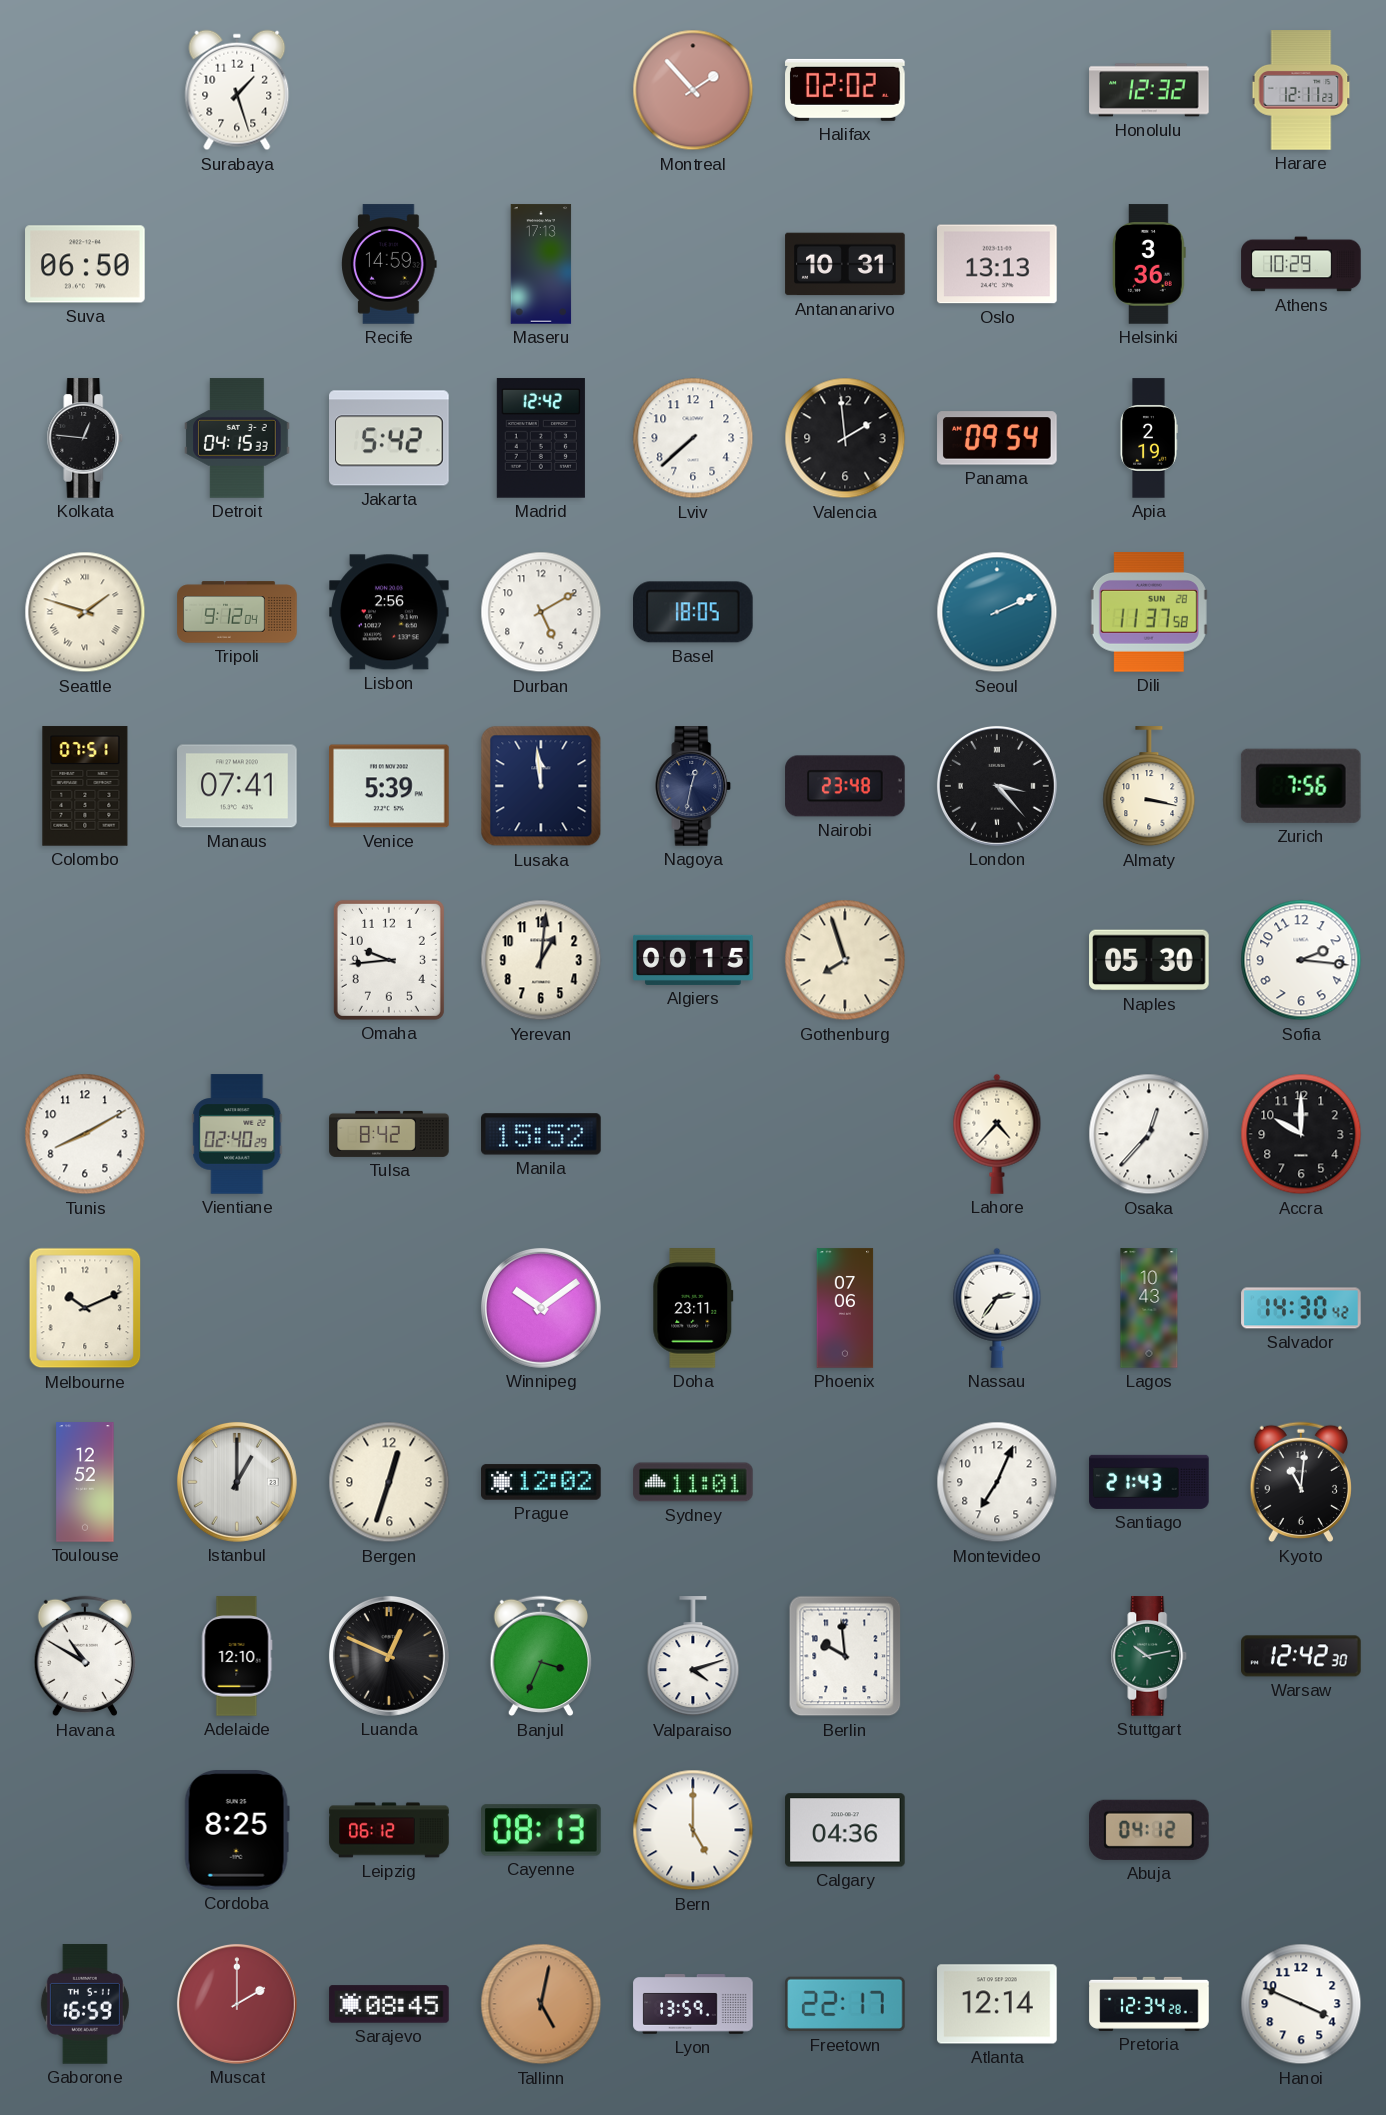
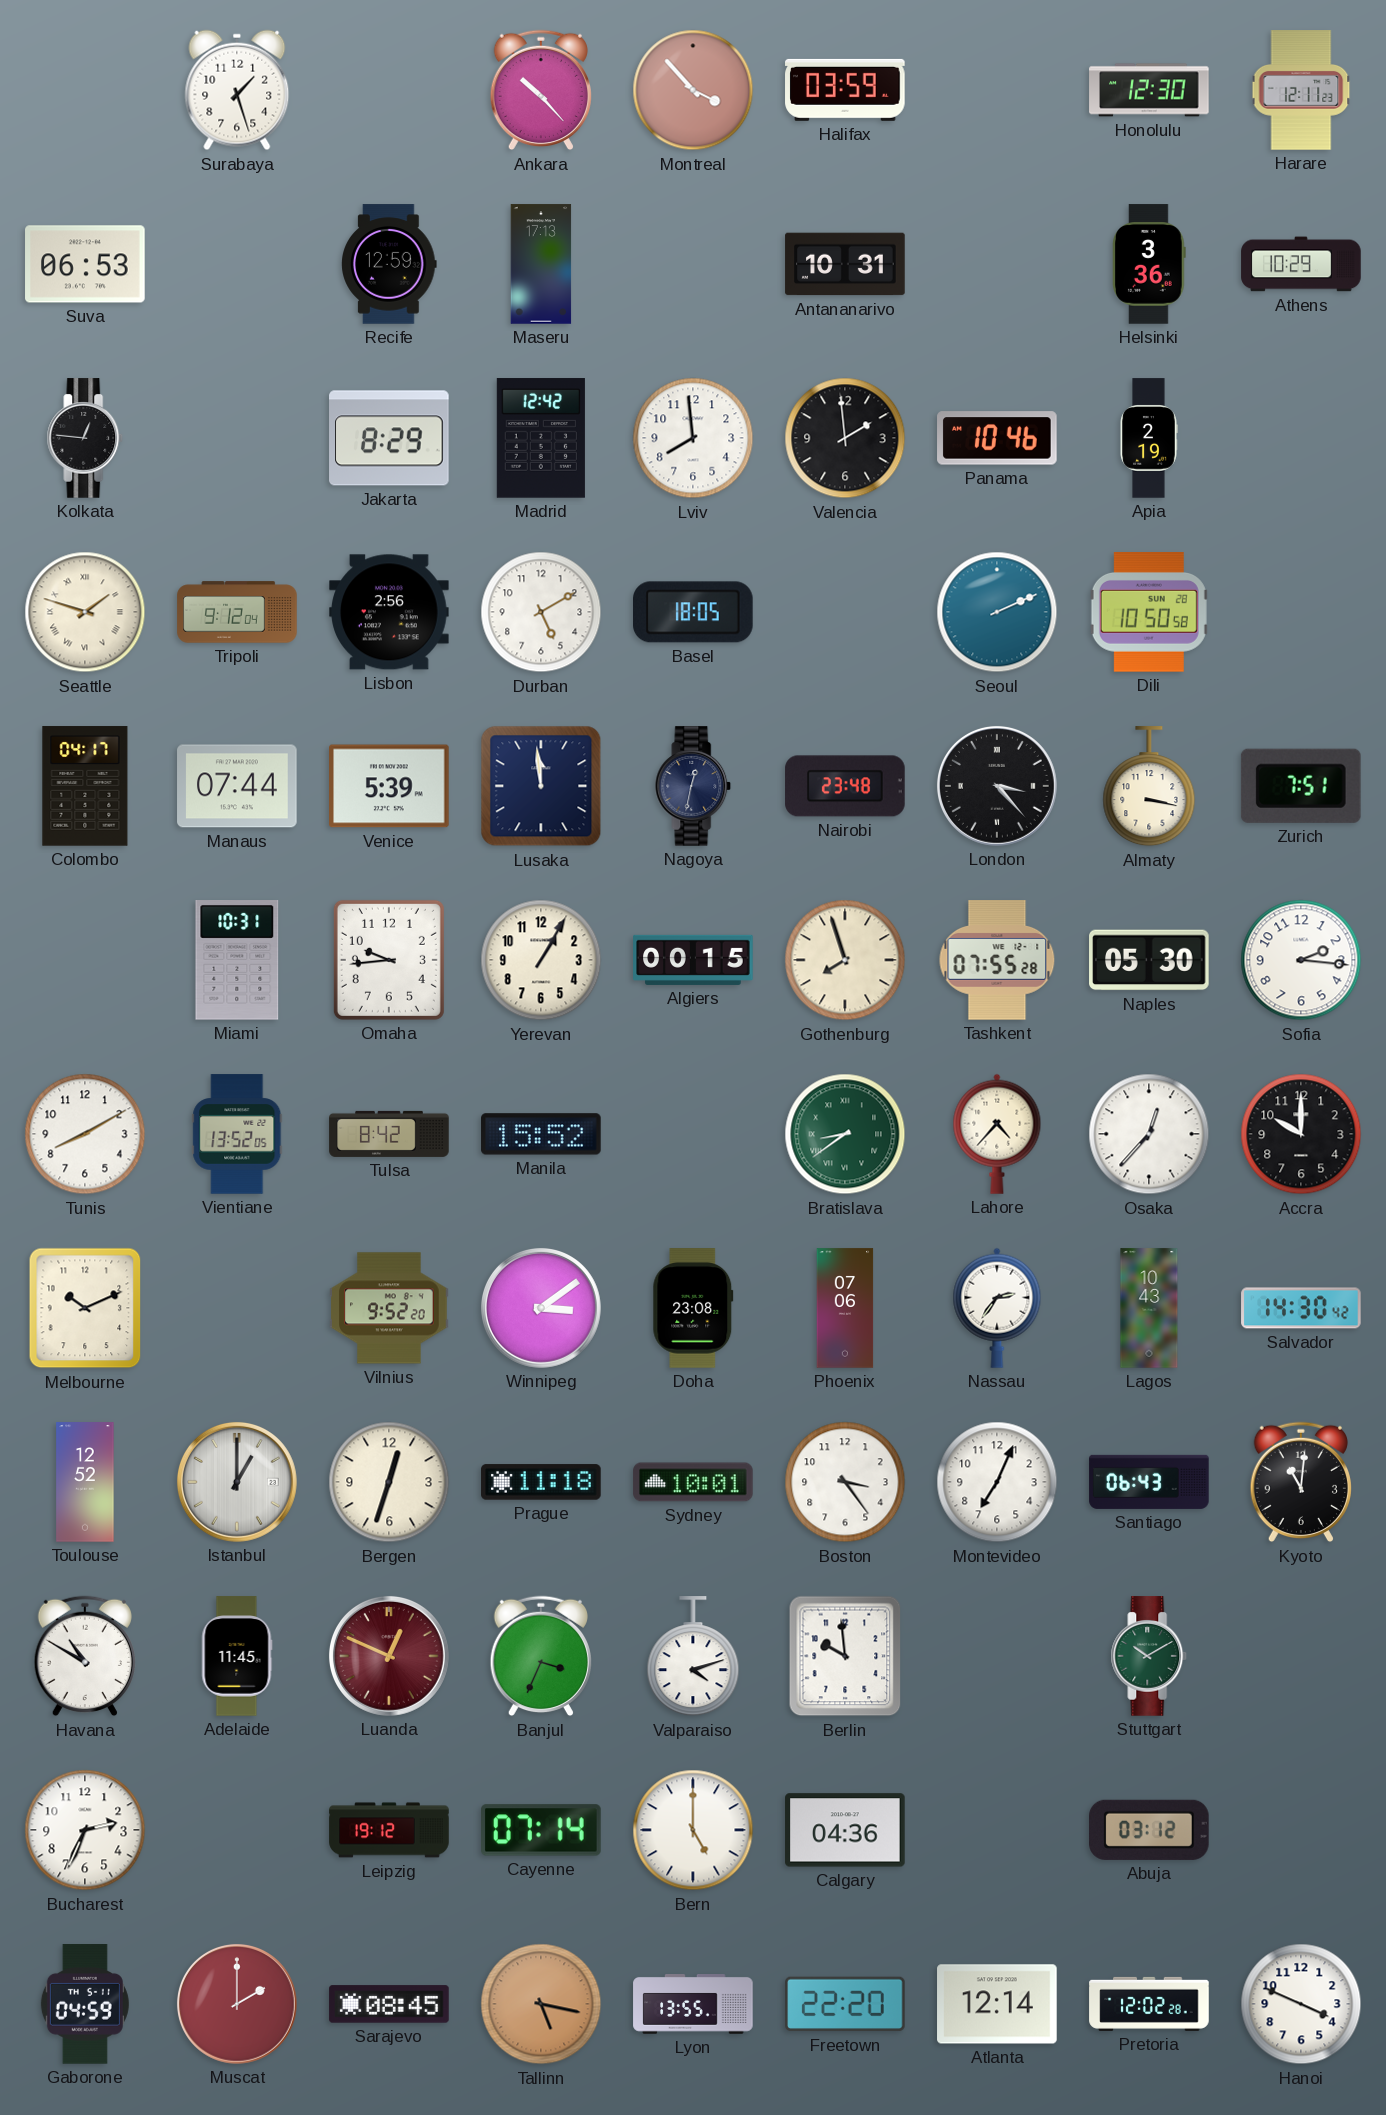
Ankara: none -> 10:23 (541, 90)
Montreal: 1:53 -> 3:53 (693, 90)
Halifax: 02:02 -> 03:59 (845, 90)
Honolulu: 12:32 -> 12:30 (1149, 90)
Suva: 06:50 -> 06:53 (85, 264)
Recife: 14:59 -> 12:59 (389, 264)
Oslo: 13:13 -> none (997, 264)
Detroit: 04:15 -> none (237, 438)
Jakarta: 5:42 -> 8:29 (389, 438)
Lviv: 7:38 -> 7:59 (693, 438)
Panama: 09:54 -> 10:46 (997, 438)
Dili: 11:37 -> 10:50 (1149, 612)
Colombo: 07:51 -> 04:17 (85, 786)
Manaus: 07:41 -> 07:44 (237, 786)
Zurich: 7:56 -> 7:51 (1301, 786)
Miami: none -> 10:31 (237, 961)
Yerevan: 1:01 -> 1:05 (541, 960)
Tashkent: none -> 07:55 (997, 960)
Vientiane: 02:40 -> 13:52 (237, 1134)
Bratislava: none -> 8:39 (845, 1134)
Vilnius: none -> 9:52 (389, 1308)
Winnipeg: 10:09 -> 3:09 (541, 1308)
Doha: 23:11 -> 23:08 (693, 1308)
Prague: 12:02 -> 11:18 (541, 1482)
Sydney: 11:01 -> 10:01 (693, 1482)
Boston: none -> 3:24 (845, 1482)
Santiago: 21:43 -> 06:43 (1149, 1482)
Adelaide: 12:10 -> 11:45 (237, 1656)
Luanda dial: black -> burgundy (389, 1656)
Stuttgart: 10:13 -> 10:10 (1149, 1656)
Warsaw: 12:42 -> none (1301, 1656)
Bucharest: none -> 2:34 (85, 1830)
Cordoba: 8:25 -> none (237, 1830)
Leipzig: 06:12 -> 19:12 (389, 1830)
Cayenne: 08:13 -> 07:14 (541, 1830)
Abuja: 04:12 -> 03:12 (1150, 1830)
Gaborone: 16:59 -> 04:59 (85, 2004)
Tallinn: 5:02 -> 5:17 (541, 2004)
Lyon: 13:59 -> 13:55 (693, 2005)
Freetown: 22:17 -> 22:20 (845, 2004)
Pretoria: 12:34 -> 12:02 (1149, 2004)
